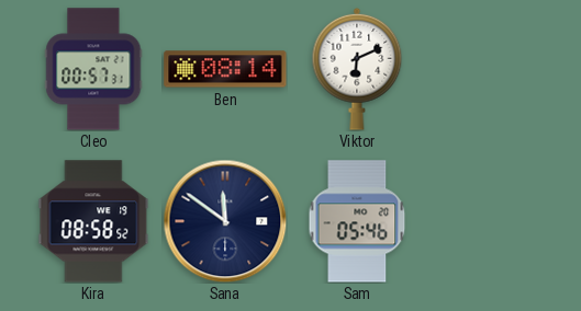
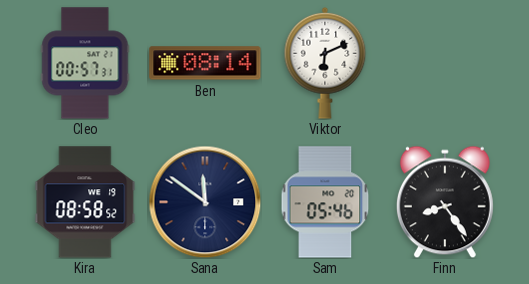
Finn: none -> 8:24 (445, 202)
